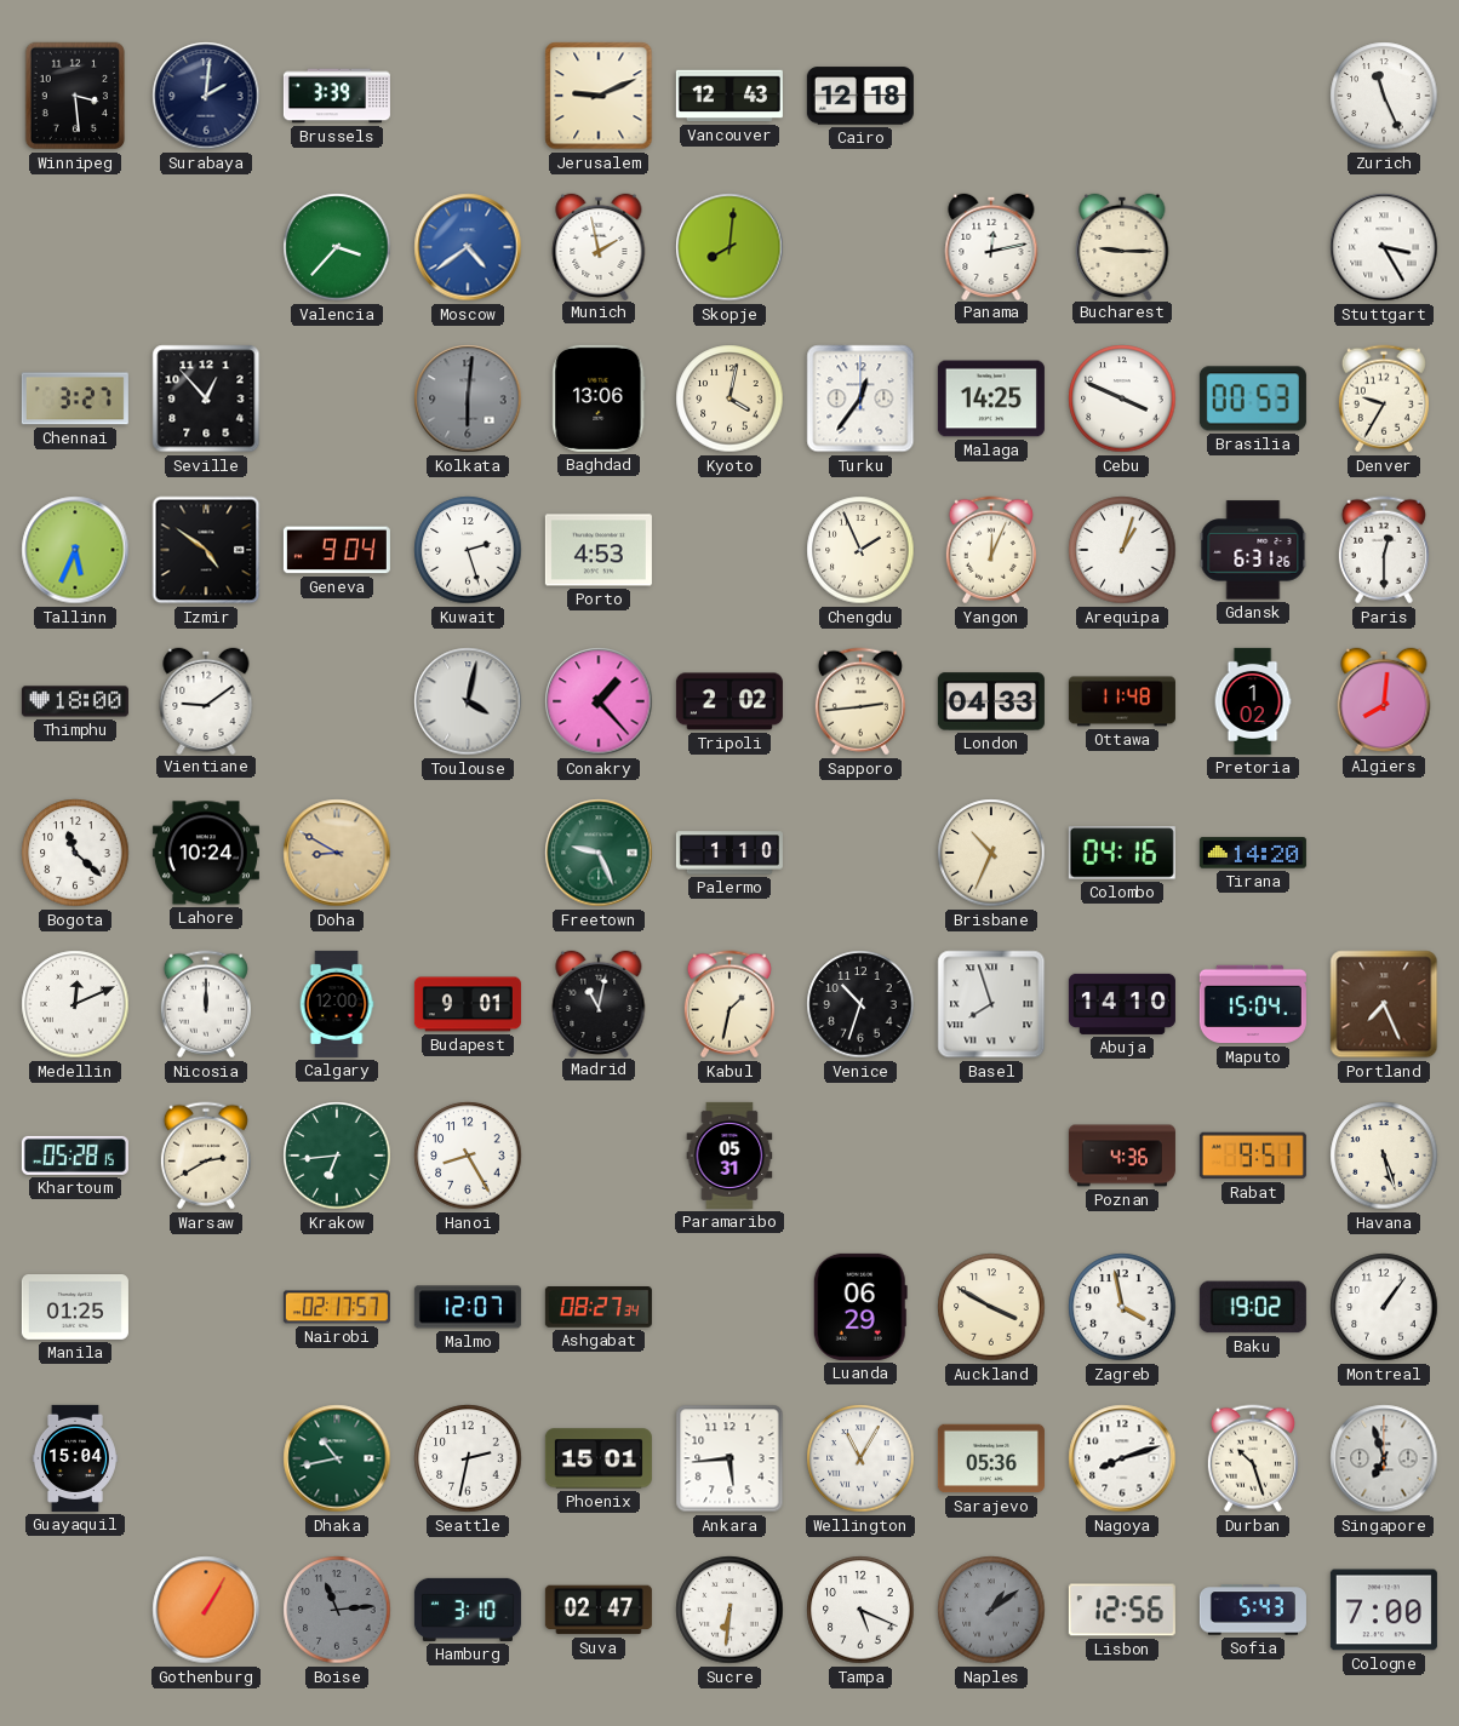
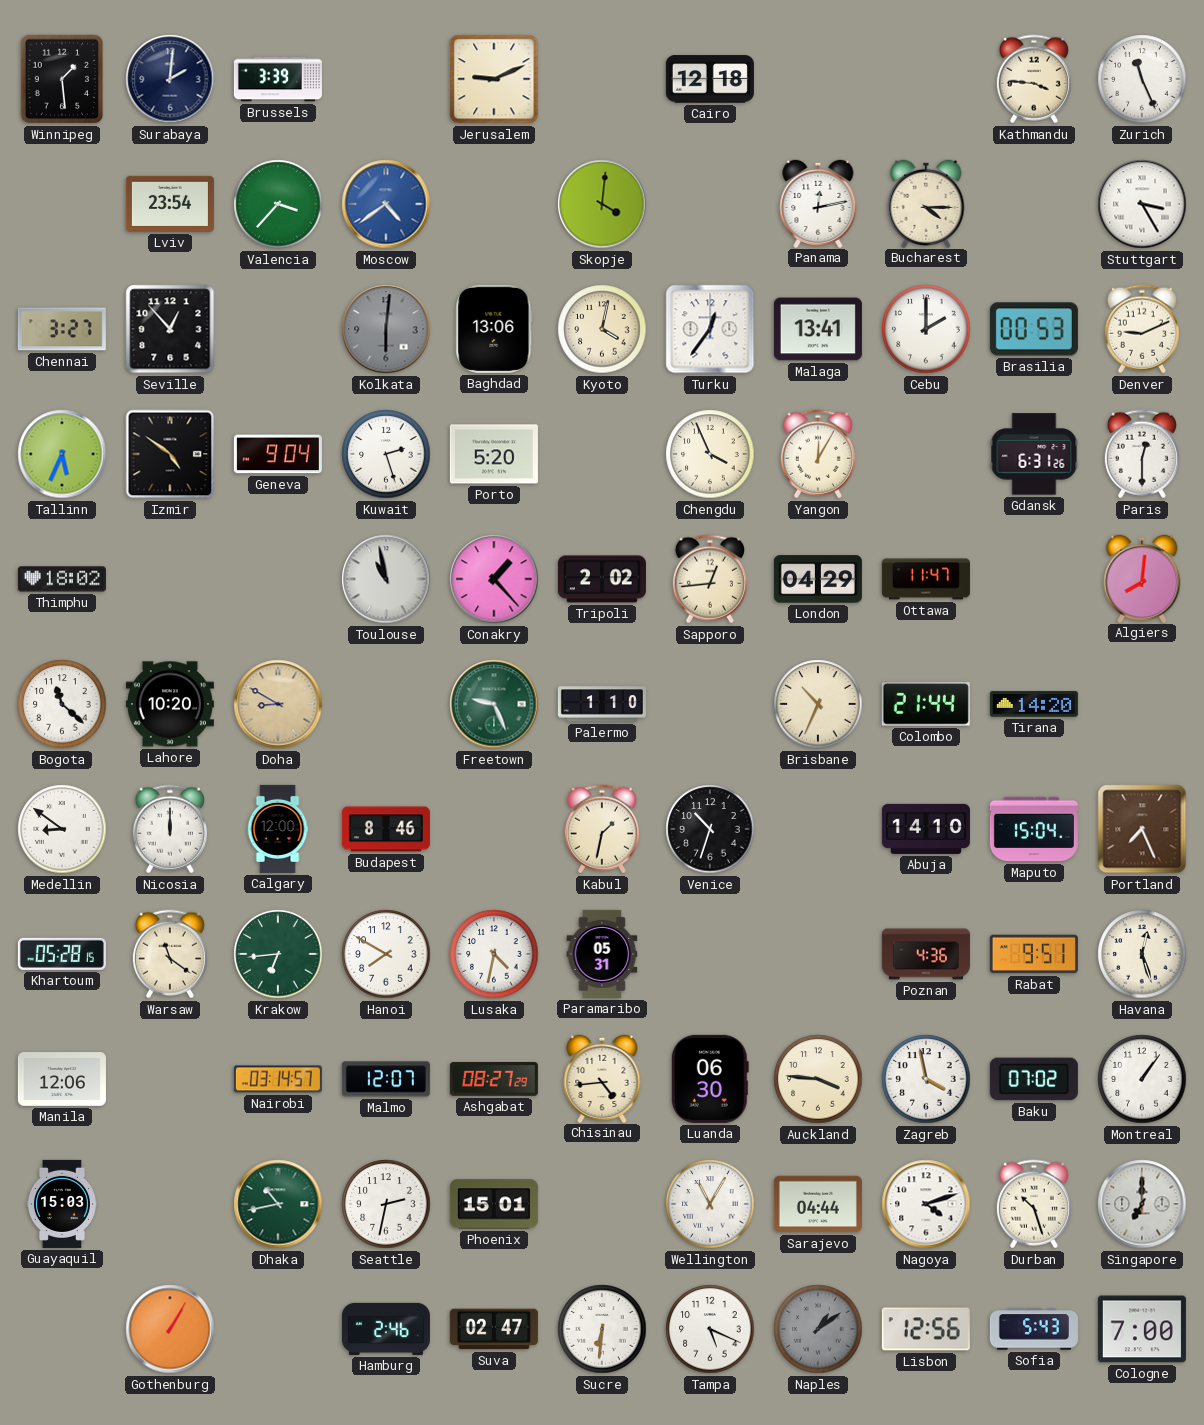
Winnipeg: 3:29 -> 1:29 (62, 79)
Vancouver: 12:43 -> none (729, 96)
Kathmandu: none -> 3:46 (1034, 79)
Lviv: none -> 23:54 (170, 204)
Munich: 1:58 -> none (599, 246)
Skopje: 8:01 -> 4:01 (602, 204)
Bucharest: 9:15 -> 4:15 (926, 203)
Malaga: 14:25 -> 13:41 (818, 329)
Cebu: 3:49 -> 2:00 (926, 329)
Denver: 9:35 -> 9:11 (1142, 329)
Porto: 4:53 -> 5:20 (494, 454)
Chengdu: 1:56 -> 3:56 (710, 454)
Yangon: 12:04 -> 12:05 (818, 454)
Arequipa: 1:03 -> none (1122, 550)
Thimphu: 18:00 -> 18:02 (62, 579)
Vientiane: 9:09 -> none (206, 700)
Toulouse: 4:02 -> 10:58 (386, 579)
Sapporo: 2:44 -> 12:44 (710, 579)
London: 04:33 -> 04:29 (818, 579)
Ottawa: 11:48 -> 11:47 (926, 579)
Pretoria: 1:02 -> none (1253, 701)
Lahore: 10:24 -> 10:20 (170, 704)
Colombo: 04:16 -> 21:44 (926, 704)
Medellin: 12:11 -> 8:51 (62, 829)
Budapest: 9:01 -> 8:46 (386, 829)
Madrid: 11:02 -> none (599, 1003)
Basel: 7:57 -> none (991, 1004)
Warsaw: 2:40 -> 11:21 (170, 954)
Hanoi: 8:25 -> 7:50 (386, 954)
Lusaka: none -> 4:32 (494, 954)
Havana: 5:27 -> 12:27 (1142, 954)
Manila: 01:25 -> 12:06 (62, 1080)
Nairobi: 02:17 -> 03:14 (278, 1079)
Ashgabat: 08:27:34 -> 08:27:29 (494, 1079)
Chisinau: none -> 4:44 (602, 1078)
Luanda: 06:29 -> 06:30 (710, 1079)
Auckland: 3:50 -> 3:46 (818, 1079)
Baku: 19:02 -> 07:02 (1034, 1079)
Guayaquil: 15:04 -> 15:03 (62, 1204)
Ankara: 5:44 -> none (729, 1458)
Sarajevo: 05:36 -> 04:44 (818, 1204)
Nagoya: 8:12 -> 4:12 (926, 1204)
Singapore: 6:57 -> 7:00 (1142, 1204)
Boise: 11:14 -> none (337, 1610)
Hamburg: 3:10 -> 2:46 (386, 1329)
